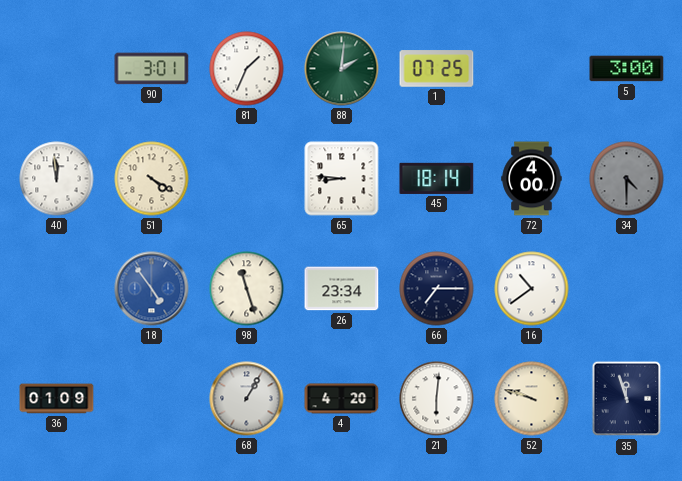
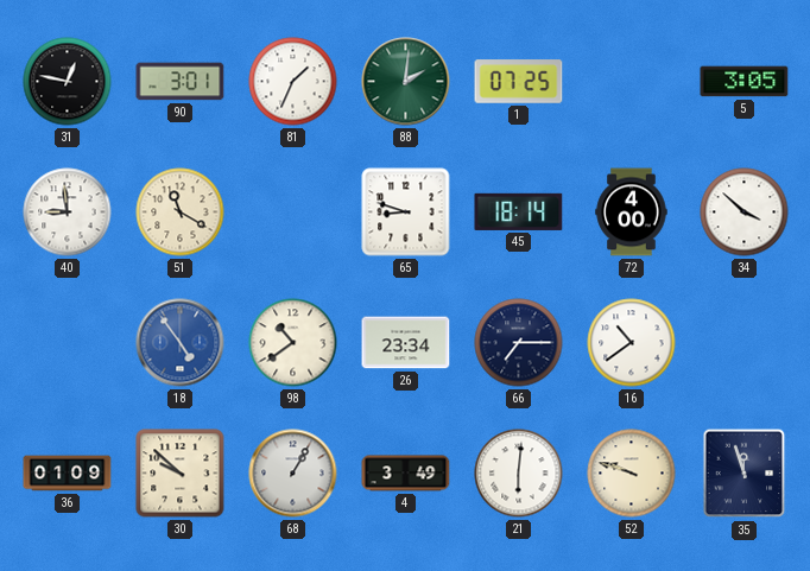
31: none -> 12:47 (68, 82)
5: 3:00 -> 3:05 (745, 82)
40: 11:59 -> 8:59 (68, 212)
51: 4:20 -> 11:20 (181, 212)
65: 8:46 -> 8:48 (406, 212)
34: 4:30 -> 3:52 (745, 212)
34 dial: grey -> white (745, 212)
98: 11:27 -> 10:39 (293, 343)
30: none -> 9:52 (181, 474)
4: 4:20 -> 3:49 (406, 474)
